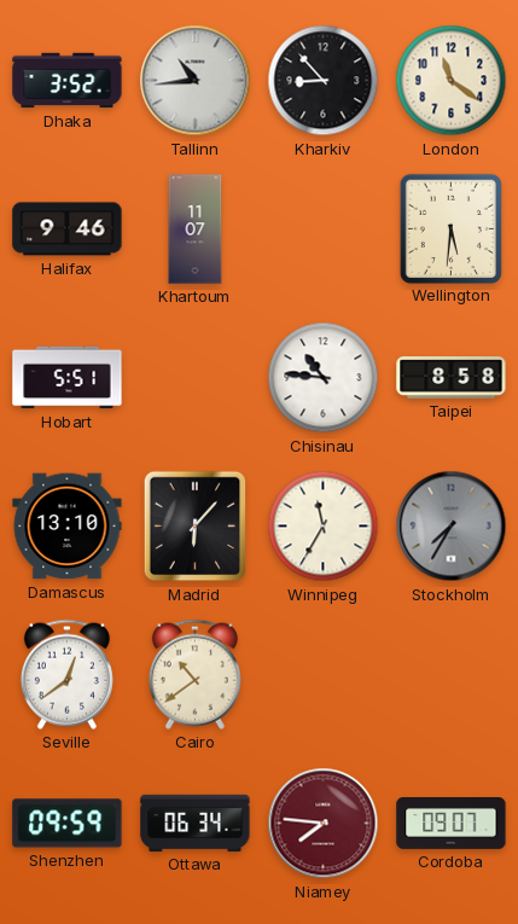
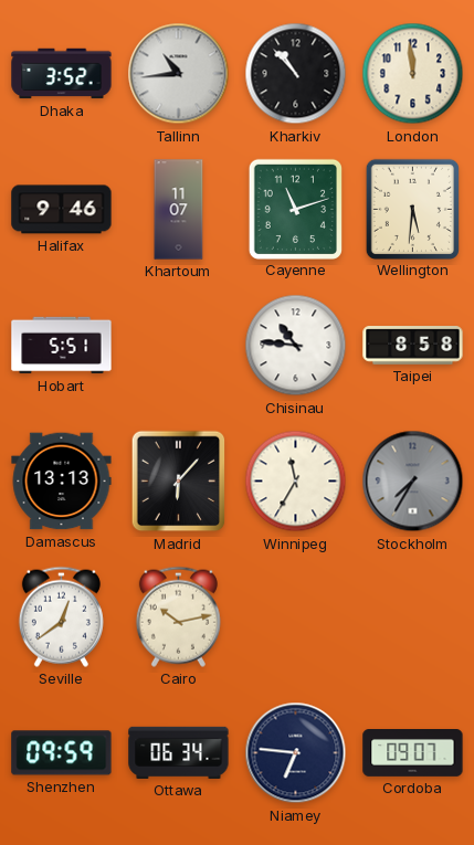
Kharkiv: 8:53 -> 10:53 (296, 74)
London: 11:21 -> 11:59 (413, 74)
Cayenne: none -> 11:12 (295, 209)
Damascus: 13:10 -> 13:13 (62, 482)
Cairo: 10:39 -> 10:13 (178, 616)
Niamey: 7:46 -> 6:46 (296, 753)
Niamey dial: burgundy -> navy (296, 753)
